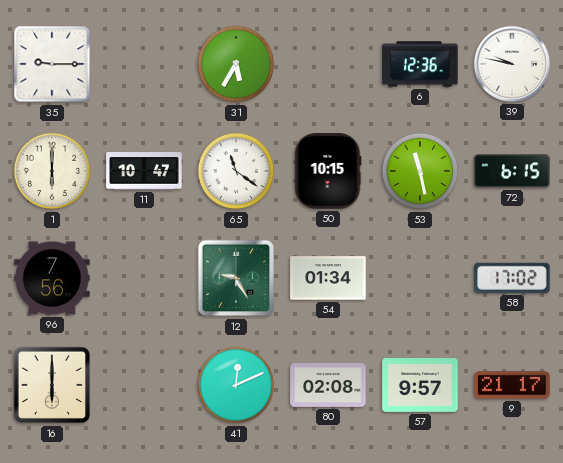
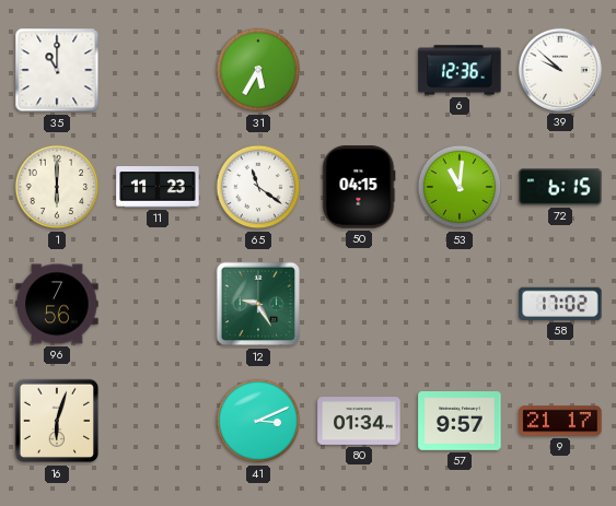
35: 9:15 -> 11:00 (57, 70)
39: 9:47 -> 9:52 (560, 70)
11: 10:47 -> 11:23 (158, 188)
50: 10:15 -> 04:15 (359, 187)
53: 11:28 -> 11:01 (460, 187)
54: 01:34 -> none (328, 278)
16: 6:00 -> 6:03 (57, 421)
41: 12:11 -> 3:11 (258, 421)
80: 02:08 -> 01:34 (359, 422)
